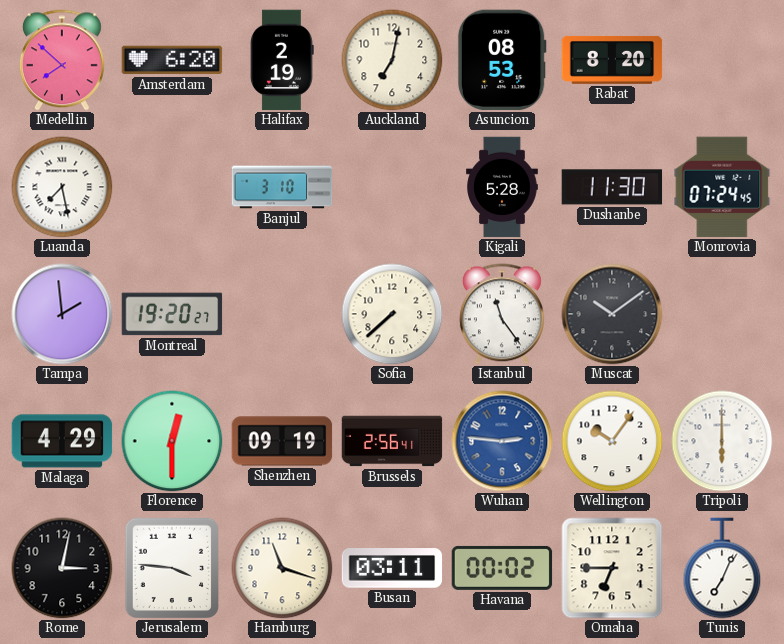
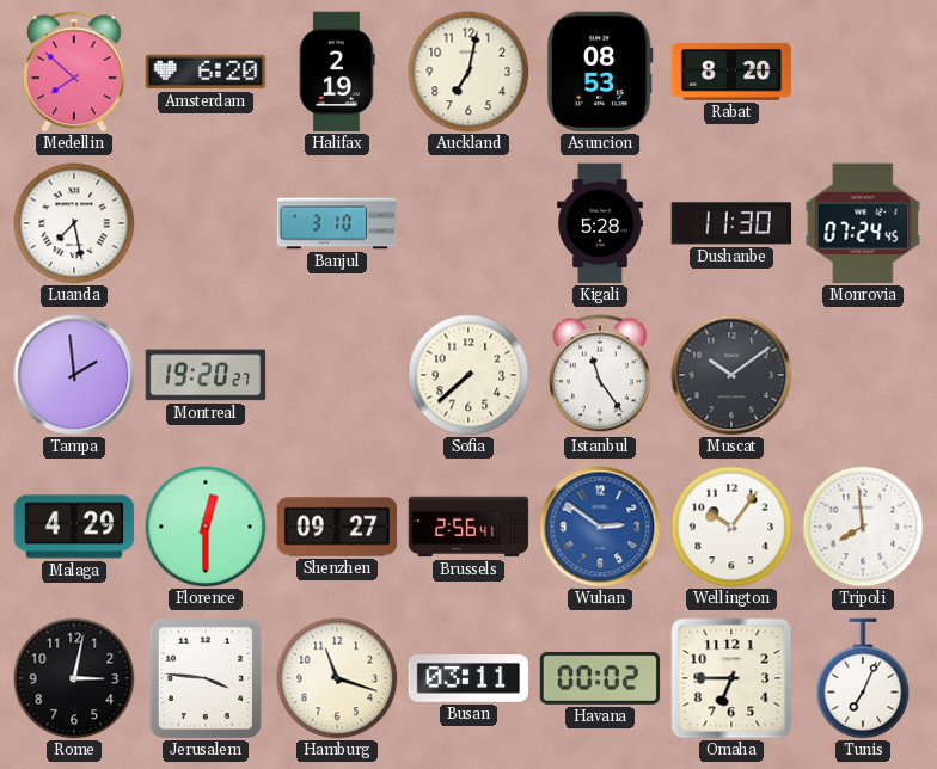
Shenzhen: 09:19 -> 09:27 (337, 527)
Wuhan: 2:46 -> 2:51 (600, 527)
Tripoli: 6:00 -> 7:59 (863, 527)
